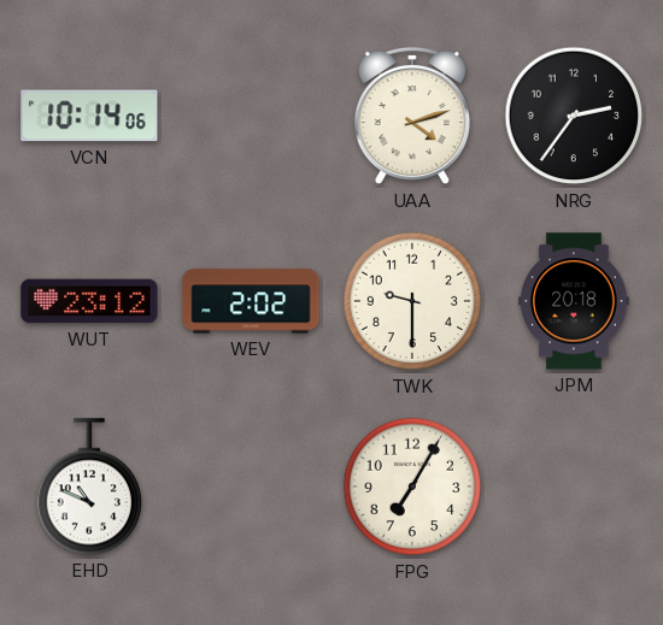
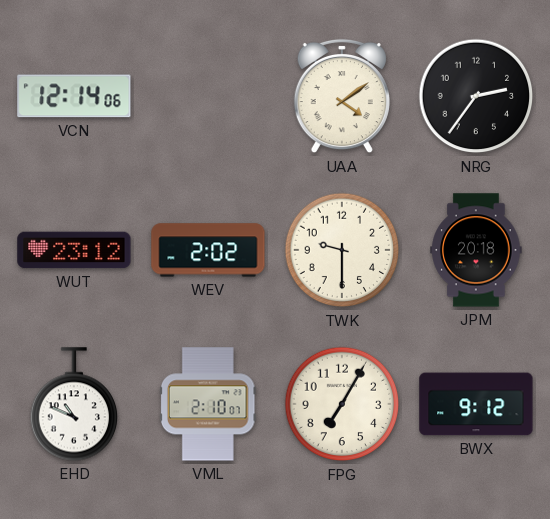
VCN: 10:14 -> 12:14 (74, 96)
UAA: 4:12 -> 4:09 (342, 96)
VML: none -> 2:10 (208, 404)
BWX: none -> 9:12 (476, 404)
